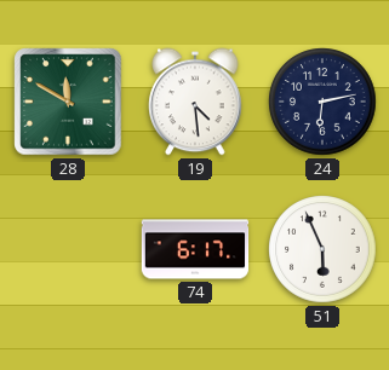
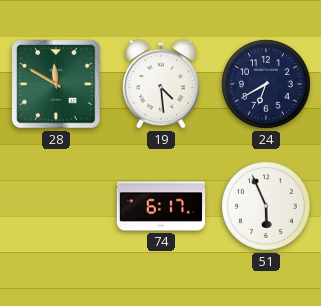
24: 6:13 -> 6:40 (266, 84)
